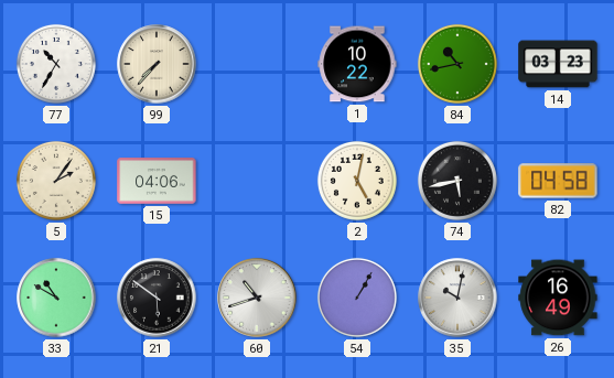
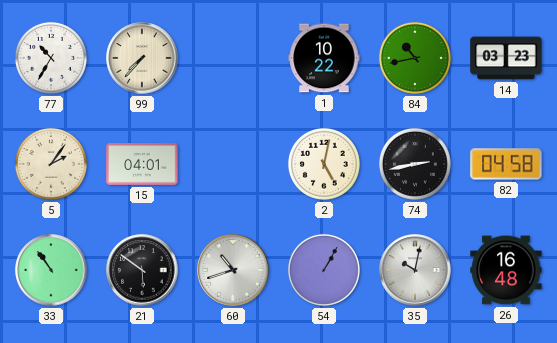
15: 04:06 -> 04:01 (142, 164)
74: 5:43 -> 2:43 (415, 164)
33: 10:50 -> 10:54 (51, 270)
26: 16:49 -> 16:48 (506, 270)
